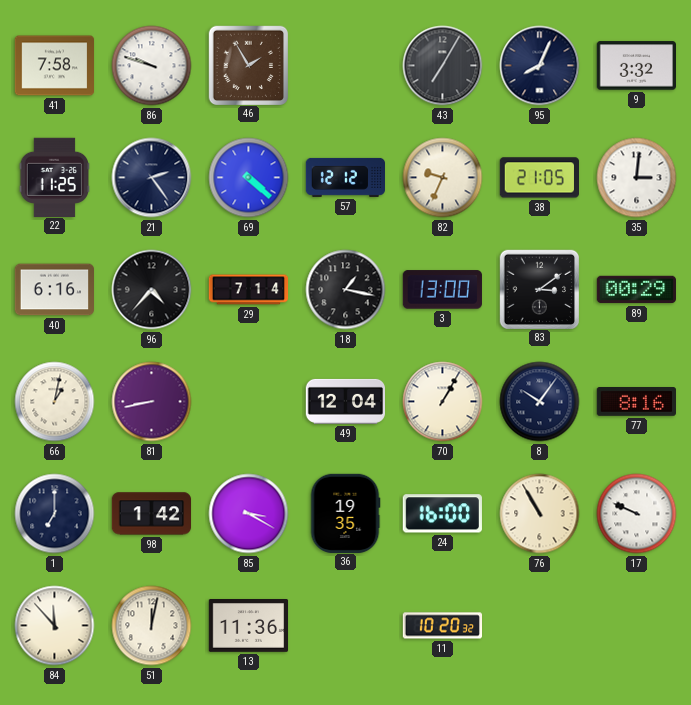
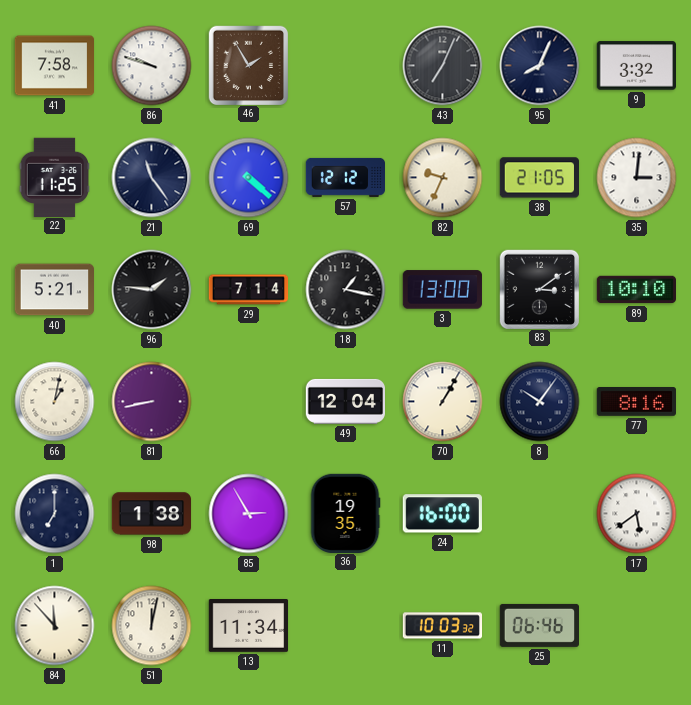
43: 7:05 -> 7:04 (443, 66)
21: 2:24 -> 11:24 (152, 178)
40: 6:16 -> 5:21 (54, 290)
96: 4:37 -> 1:46 (152, 290)
89: 00:29 -> 10:10 (636, 290)
98: 1:42 -> 1:38 (152, 514)
85: 3:20 -> 2:55 (249, 514)
76: 10:55 -> none (540, 514)
17: 9:49 -> 5:39 (637, 514)
13: 11:36 -> 11:34 (249, 626)
11: 10:20 -> 10:03 (443, 626)
25: none -> 06:46 (539, 625)
